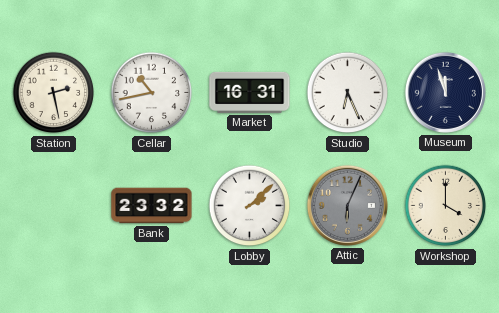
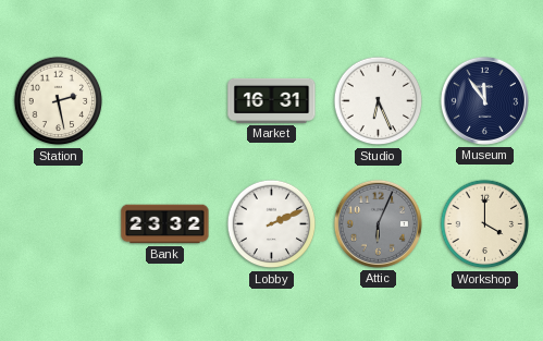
Cellar: 10:43 -> none (152, 93)
Museum: 11:57 -> 11:54 (484, 100)
Lobby: 2:08 -> 2:11 (272, 224)
